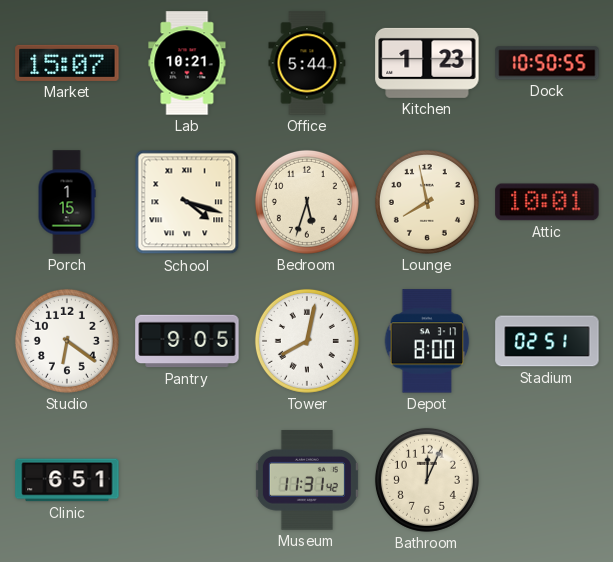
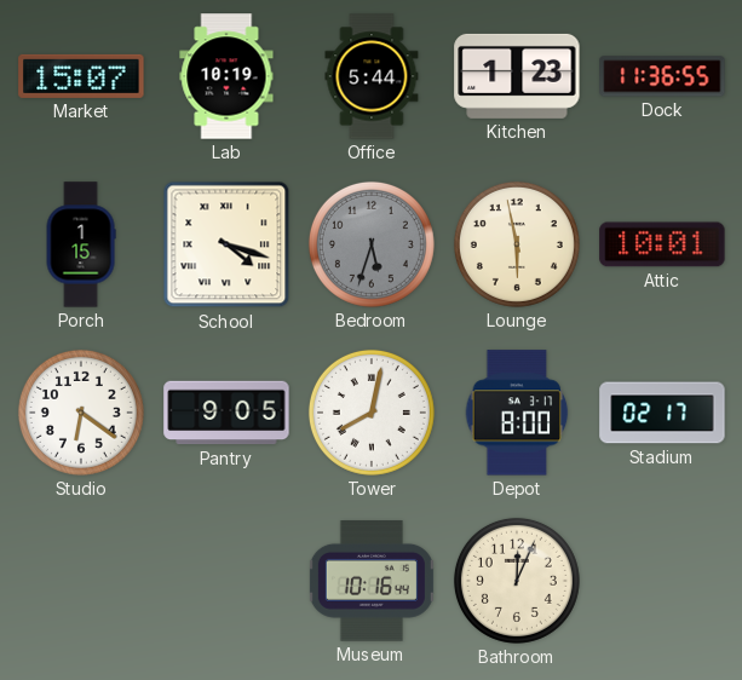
Lab: 10:21 -> 10:19 (226, 76)
Dock: 10:50 -> 11:36 (662, 76)
Bedroom dial: cream -> grey (372, 244)
Lounge: 7:58 -> 5:58 (517, 244)
Stadium: 02:51 -> 02:17 (662, 413)
Clinic: 6:51 -> none (67, 480)
Museum: 11:31 -> 10:16 (372, 582)
